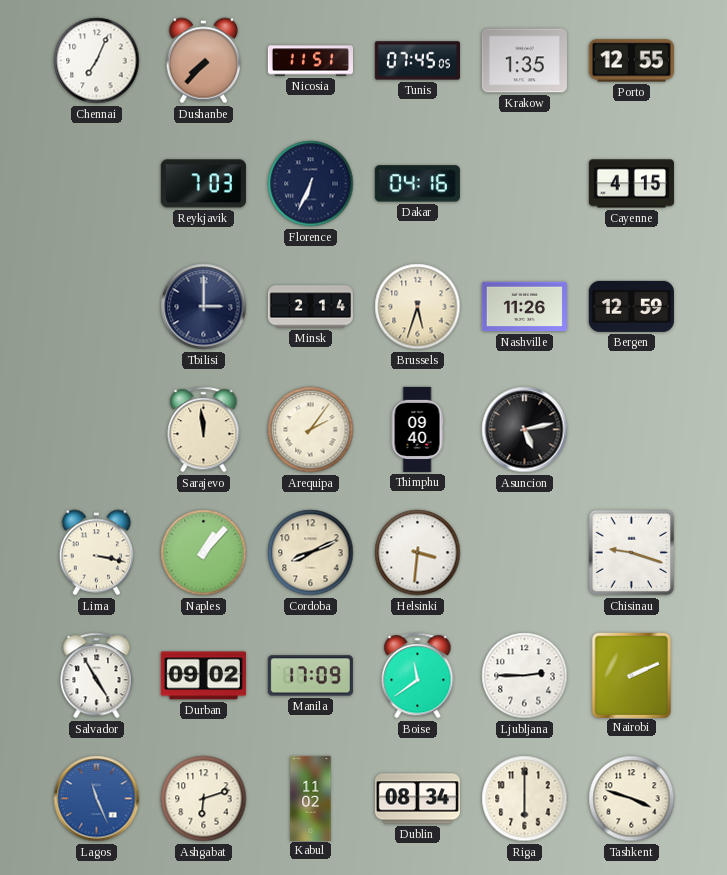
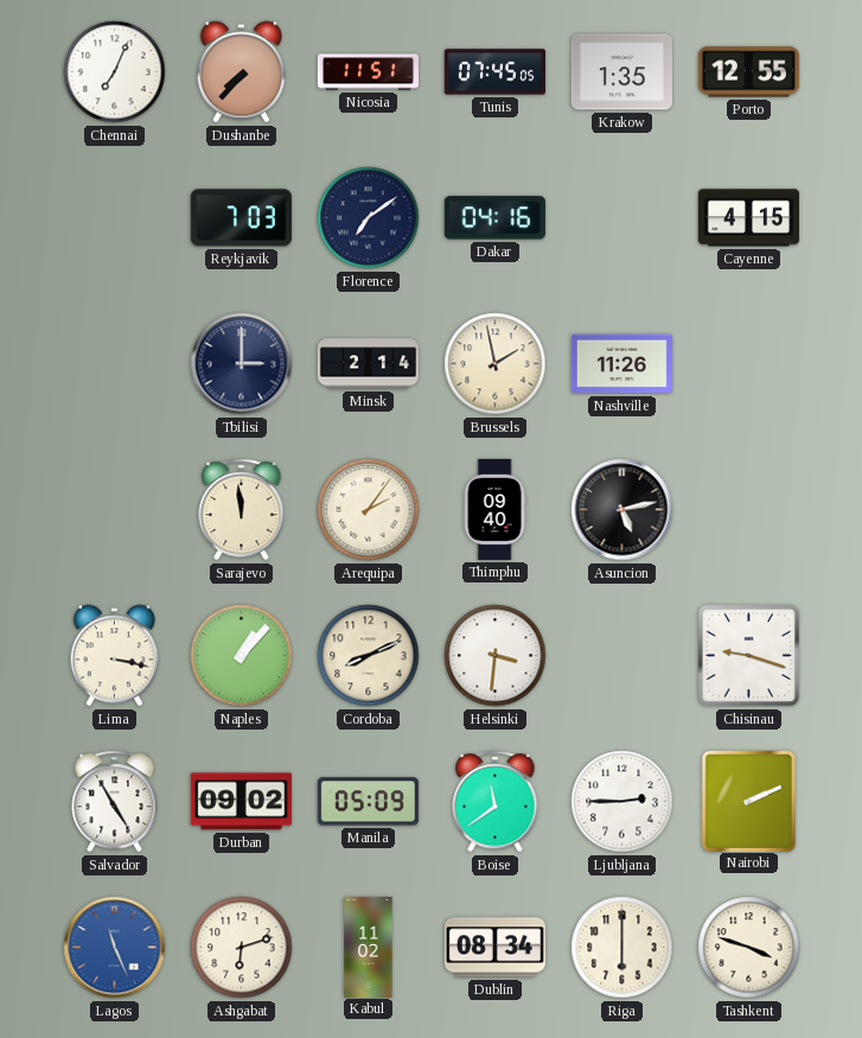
Florence: 6:34 -> 7:09 (369, 218)
Brussels: 5:33 -> 1:58 (496, 364)
Bergen: 12:59 -> none (631, 306)
Manila: 17:09 -> 05:09 (368, 802)
